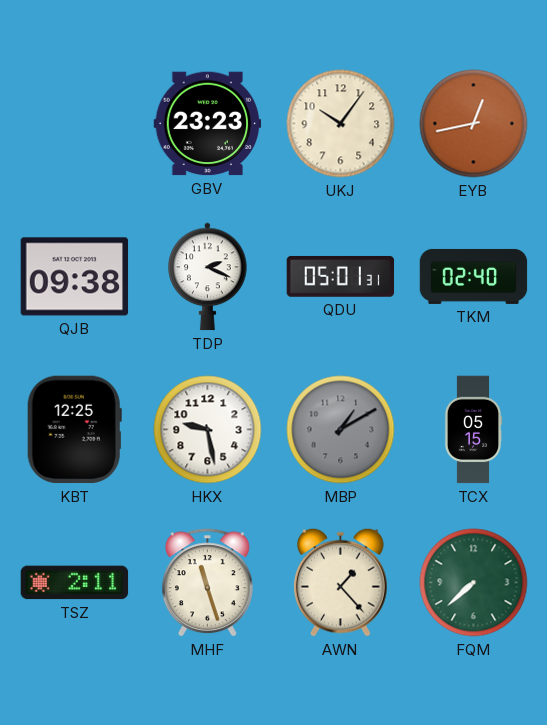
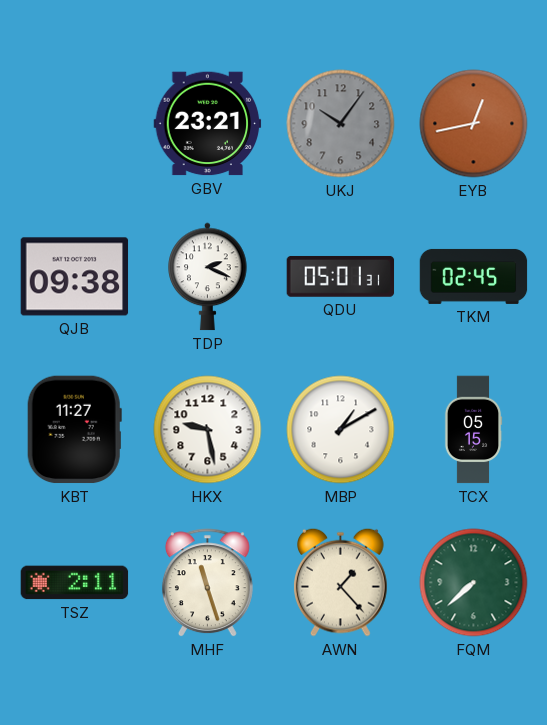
GBV: 23:23 -> 23:21 (208, 124)
UKJ dial: cream -> grey (341, 124)
TKM: 02:40 -> 02:45 (474, 276)
KBT: 12:25 -> 11:27 (74, 430)
MBP dial: grey -> white (341, 430)
